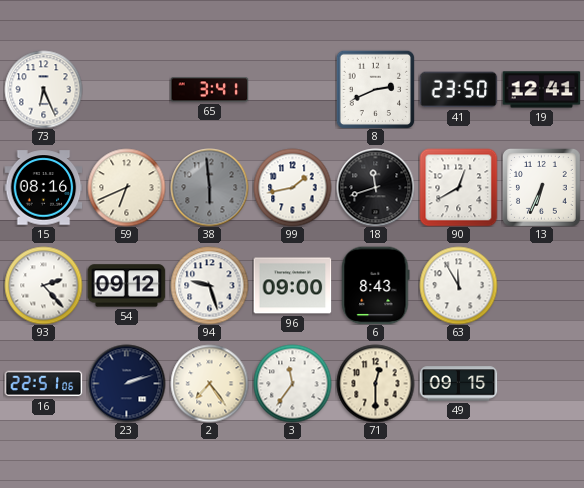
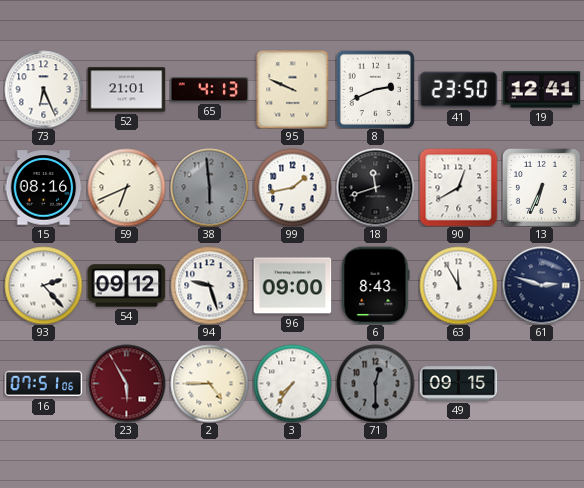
52: none -> 21:01 (126, 90)
65: 3:41 -> 4:13 (209, 90)
95: none -> 9:49 (293, 89)
61: none -> 2:48 (541, 285)
16: 22:51 -> 07:51 (43, 384)
23: 2:12 -> 5:55 (126, 383)
23 dial: navy -> burgundy (126, 383)
2: 7:24 -> 4:45 (209, 383)
3: 11:36 -> 7:36 (292, 383)
71 dial: cream -> grey (375, 383)
